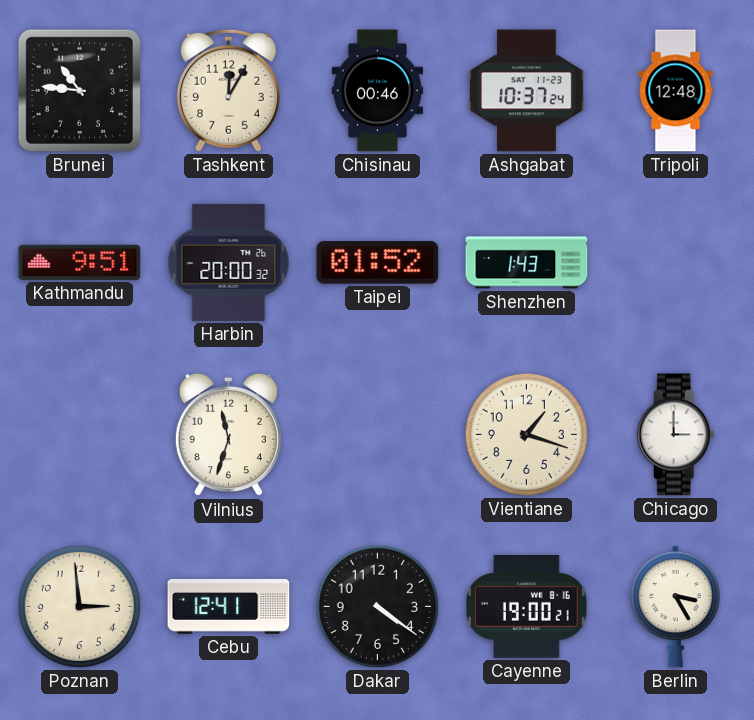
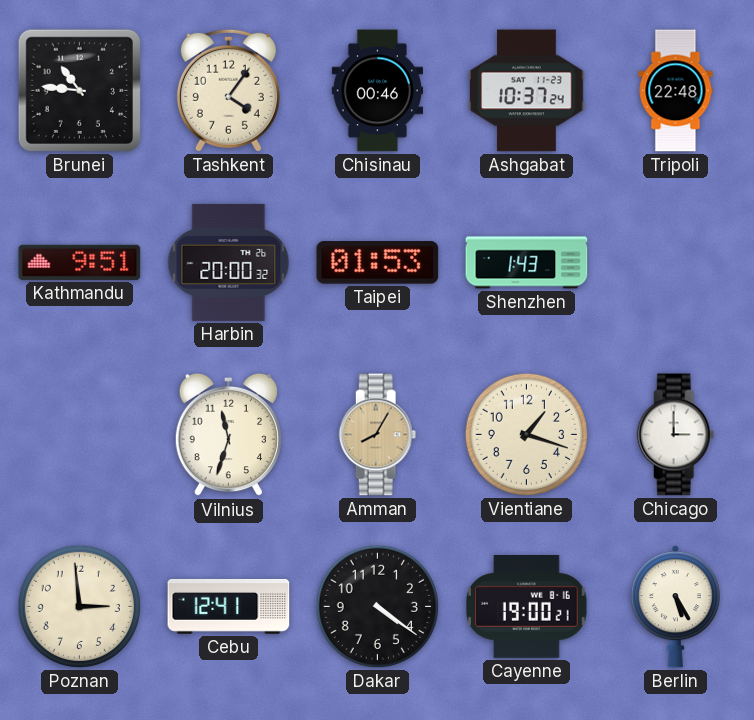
Tashkent: 12:05 -> 4:06 (228, 90)
Tripoli: 12:48 -> 22:48 (676, 91)
Taipei: 01:52 -> 01:53 (378, 263)
Amman: none -> 8:05 (378, 435)
Berlin: 3:25 -> 5:25 (675, 607)
